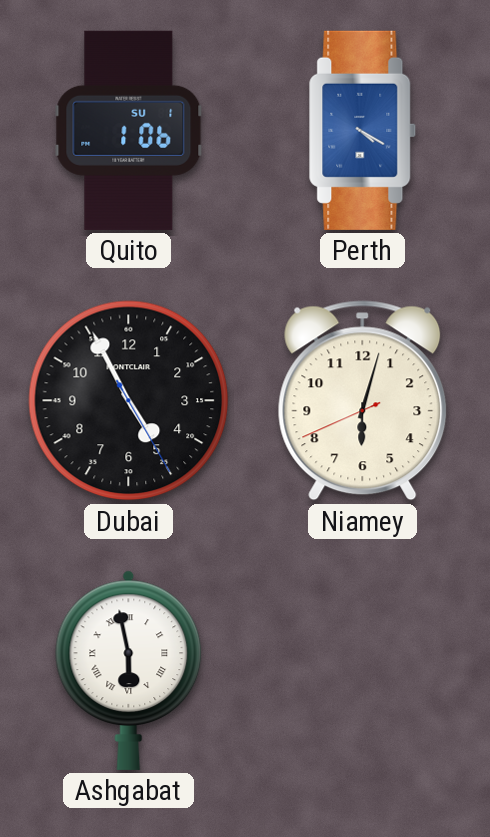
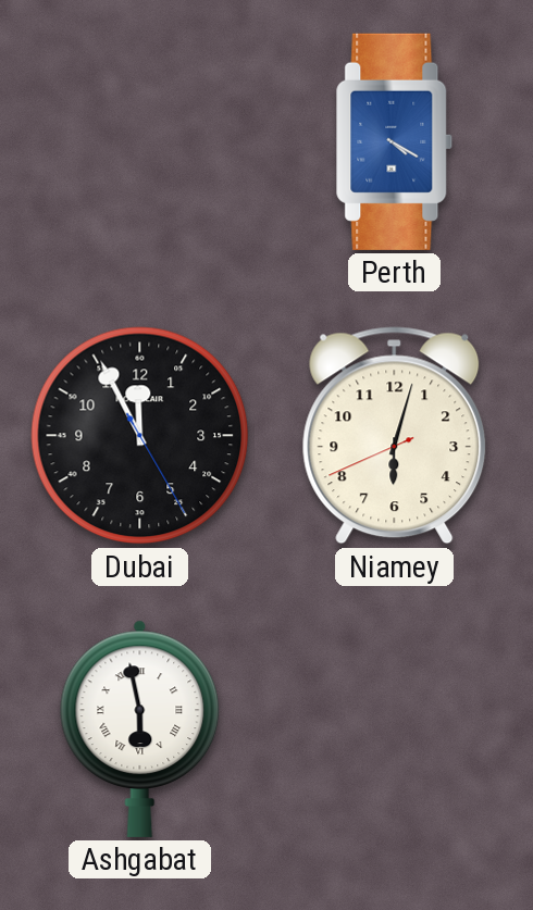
Quito: 1:06 -> none (129, 130)
Dubai: 4:55 -> 11:55 (140, 436)
